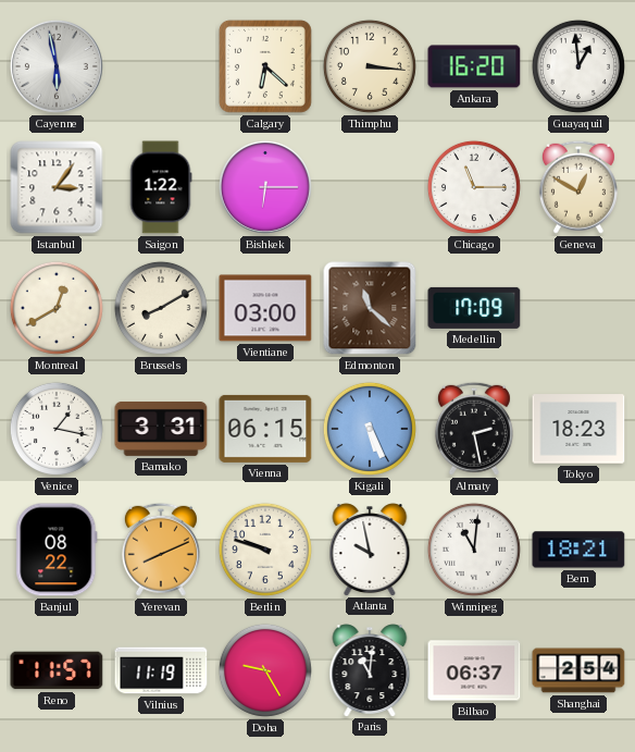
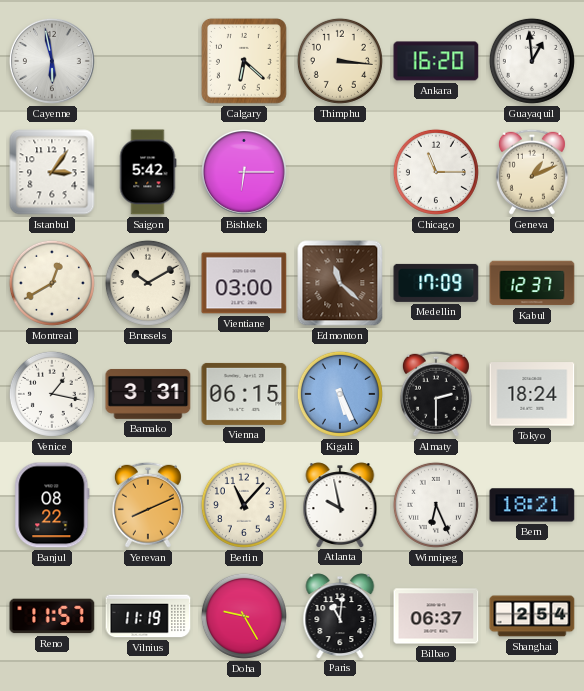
Saigon: 1:22 -> 5:42 (148, 172)
Geneva: 12:50 -> 1:11 (532, 172)
Brussels: 8:10 -> 10:10 (148, 283)
Kabul: none -> 12:37 (532, 283)
Almaty: 2:28 -> 2:30 (436, 394)
Tokyo: 18:23 -> 18:24 (532, 394)
Berlin: 9:48 -> 11:07 (244, 505)
Winnipeg: 11:01 -> 6:26 (436, 505)
